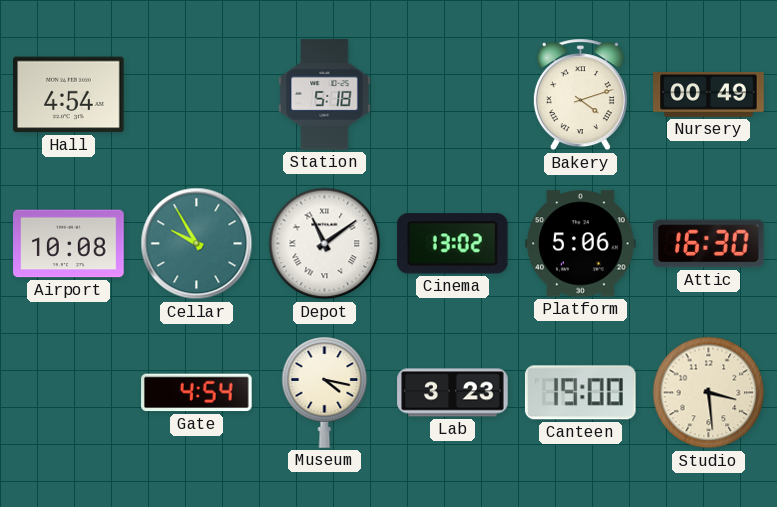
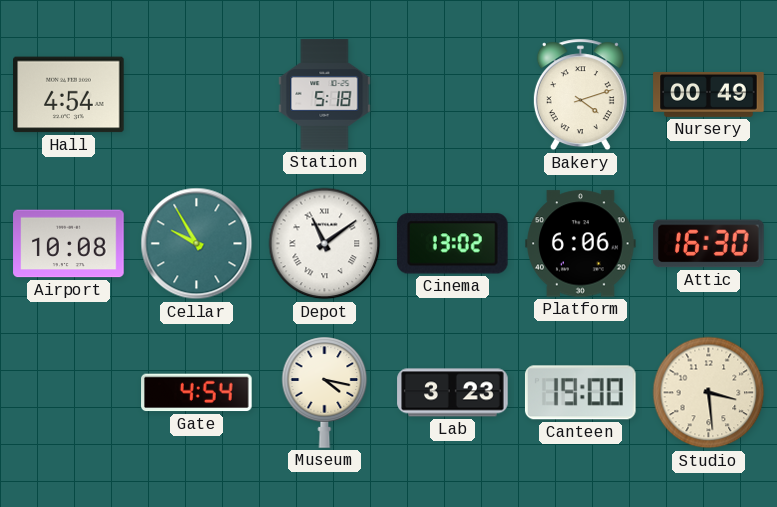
Platform: 5:06 -> 6:06 (581, 244)
